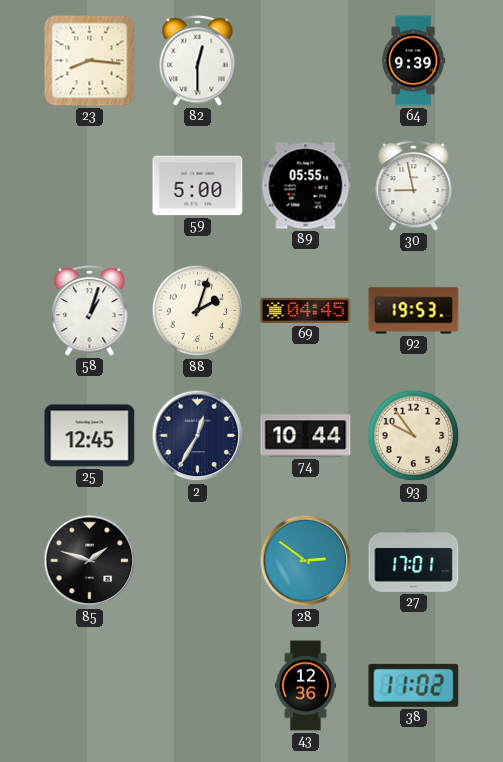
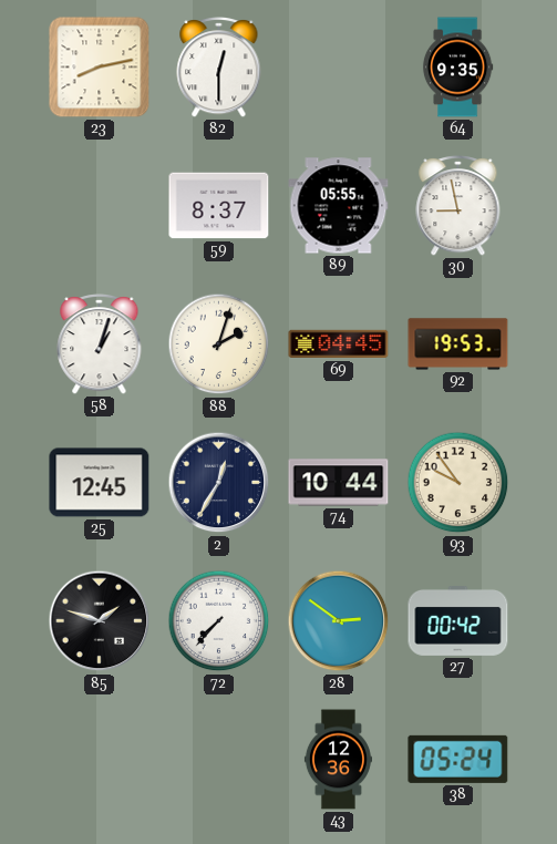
23: 8:16 -> 8:13 (100, 68)
64: 9:39 -> 9:35 (457, 68)
59: 5:00 -> 8:37 (219, 206)
72: none -> 7:37 (219, 621)
27: 17:01 -> 00:42 (458, 621)
38: 11:02 -> 05:24 (458, 759)
